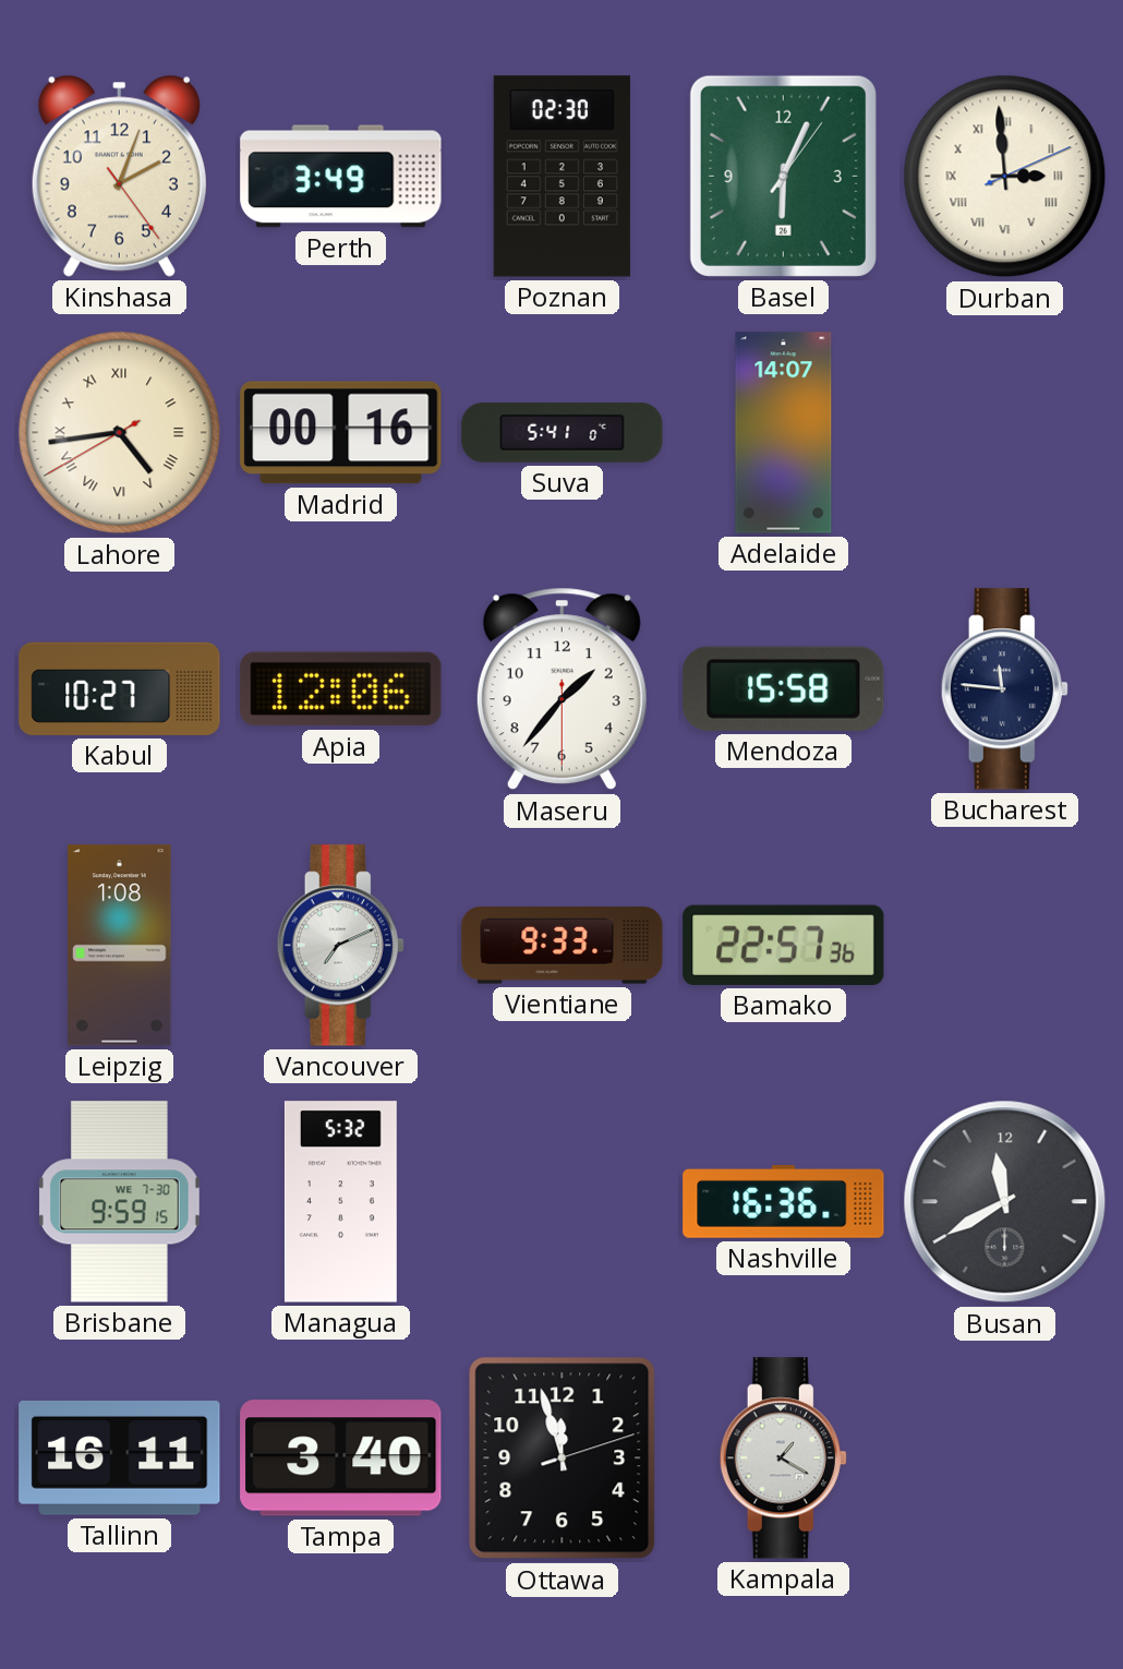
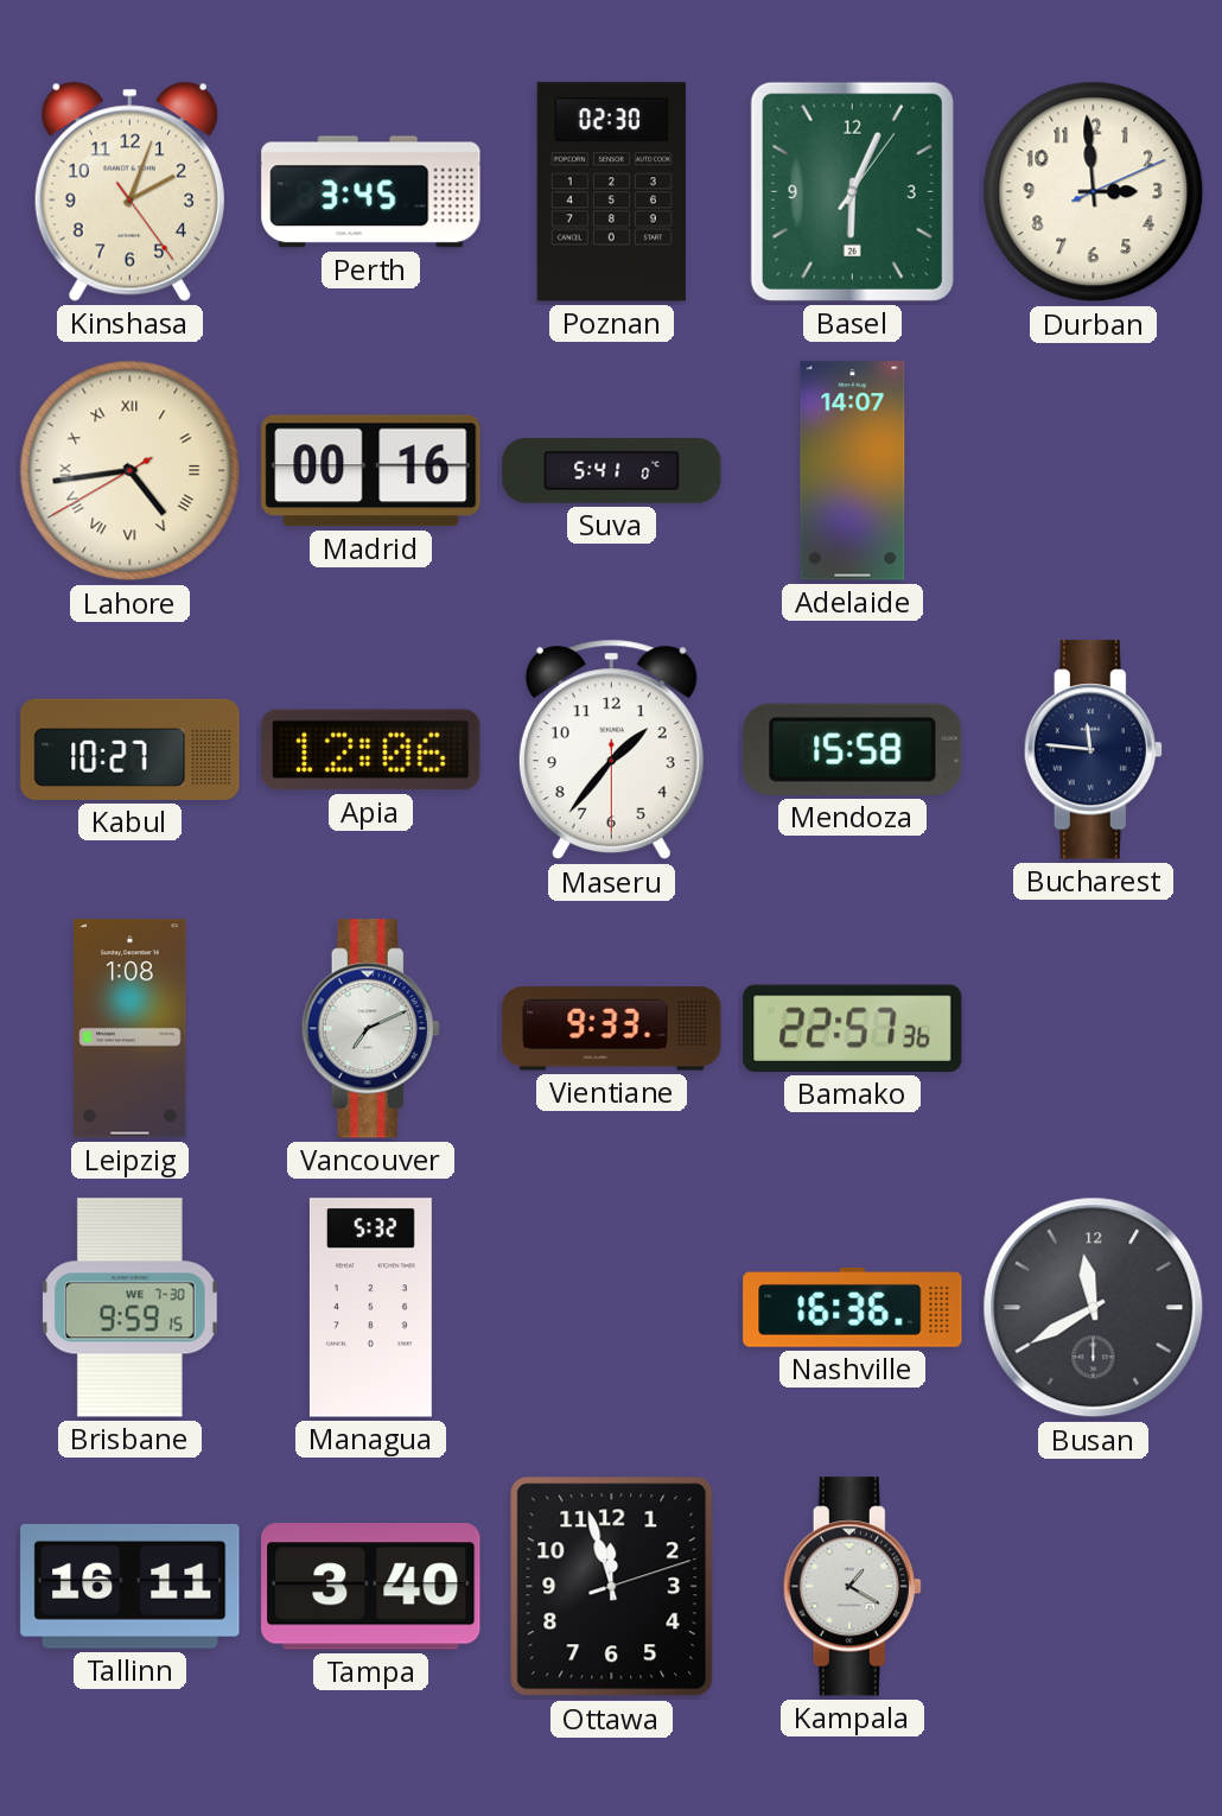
Perth: 3:49 -> 3:45 (371, 192)
Durban numerals: Roman -> Arabic (1094, 192)
